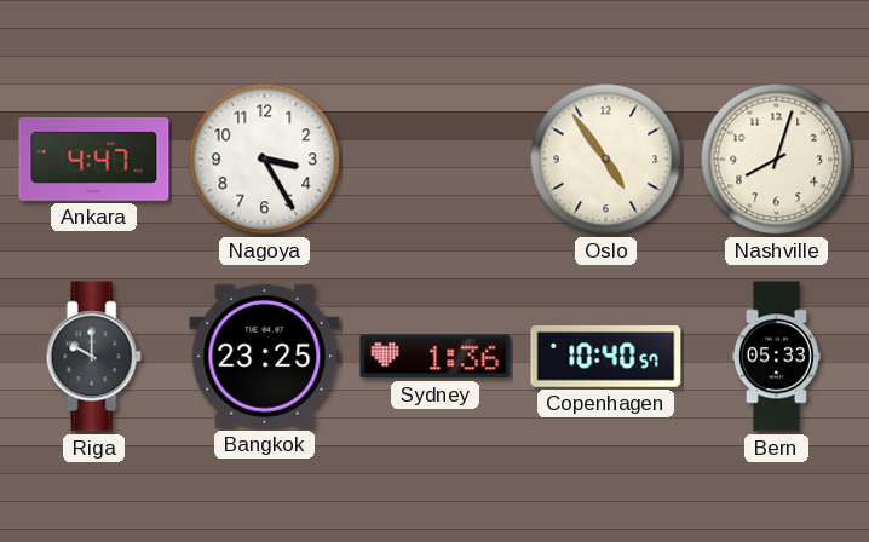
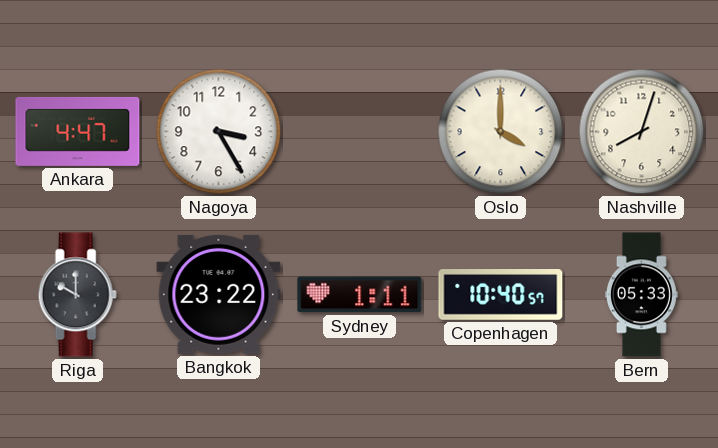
Oslo: 4:54 -> 4:00 (501, 132)
Bangkok: 23:25 -> 23:22 (219, 294)
Sydney: 1:36 -> 1:11 (360, 295)
